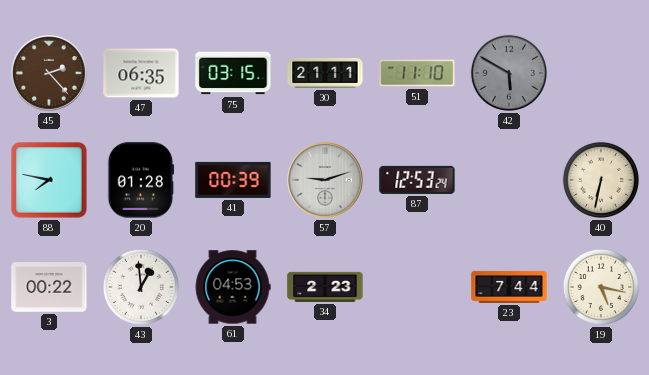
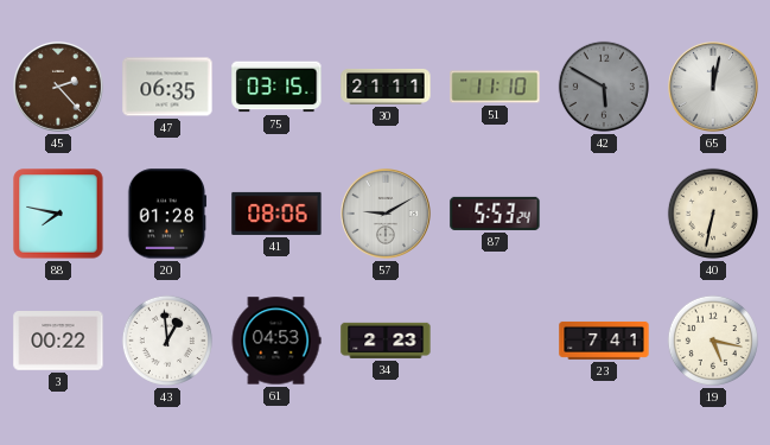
65: none -> 12:02 (714, 88)
41: 00:39 -> 08:06 (276, 214)
57: 9:12 -> 9:10 (387, 215)
87: 12:53 -> 5:53 (495, 214)
23: 7:44 -> 7:41 (604, 341)
